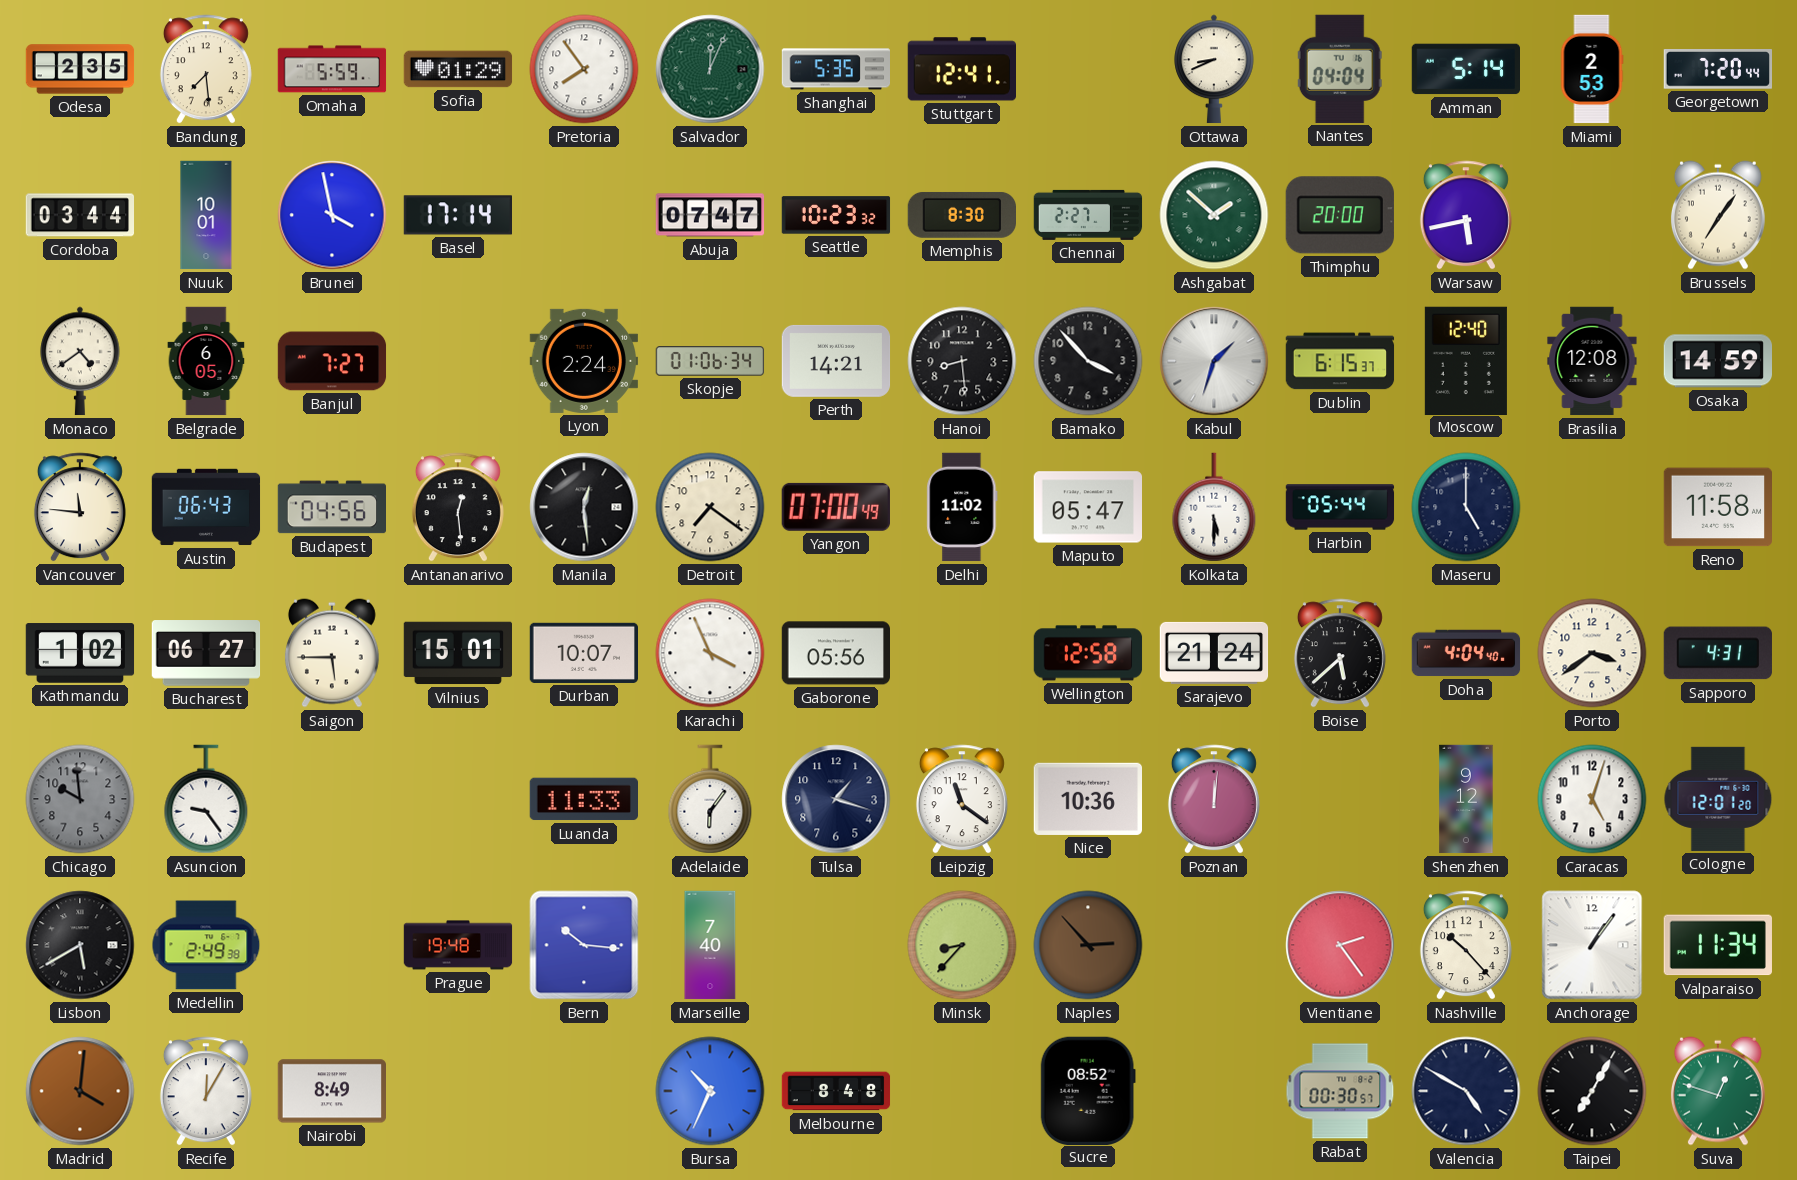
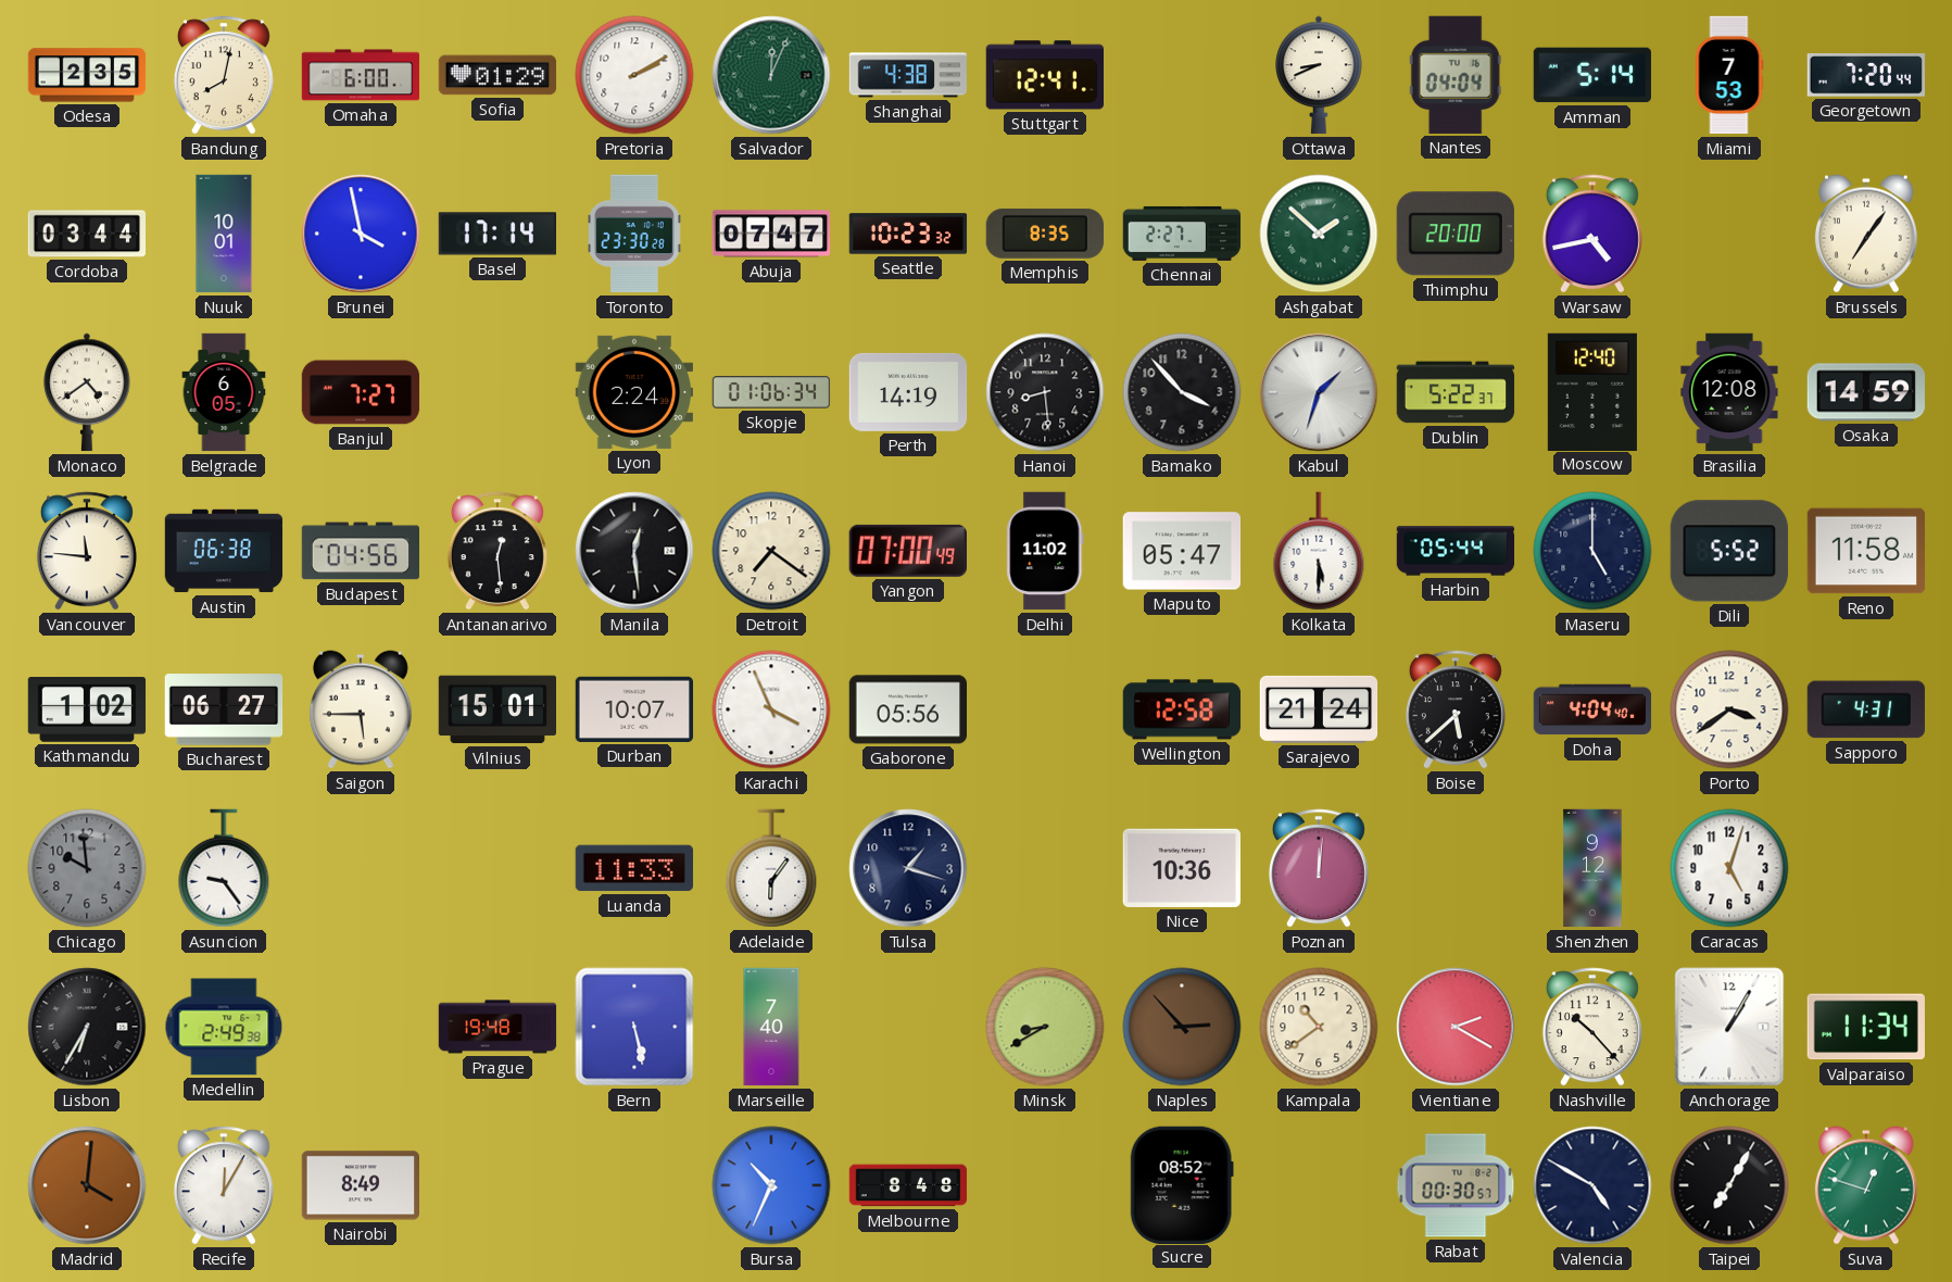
Bandung: 7:29 -> 8:02 (224, 75)
Omaha: 5:59 -> 6:00 (361, 75)
Pretoria: 7:54 -> 2:10 (634, 75)
Shanghai: 5:35 -> 4:38 (908, 75)
Miami: 2:53 -> 7:53 (1729, 75)
Toronto: none -> 23:30 (635, 234)
Memphis: 8:30 -> 8:35 (1044, 234)
Warsaw: 5:43 -> 4:43 (1592, 234)
Perth: 14:21 -> 14:19 (908, 392)
Dublin: 6:15 -> 5:22 (1456, 392)
Austin: 06:43 -> 06:38 (224, 551)
Dili: none -> 5:52 (1729, 551)
Leipzig: 11:21 -> none (962, 799)
Cologne: 12:01 -> none (1718, 799)
Lisbon: 5:40 -> 6:35 (87, 1027)
Bern: 10:16 -> 5:28 (634, 1027)
Minsk: 8:37 -> 8:40 (1045, 1027)
Kampala: none -> 10:39 (1319, 1027)
Vientiane: 2:24 -> 2:20 (1456, 1027)
Anchorage: 1:06 -> 1:05 (1729, 1027)
